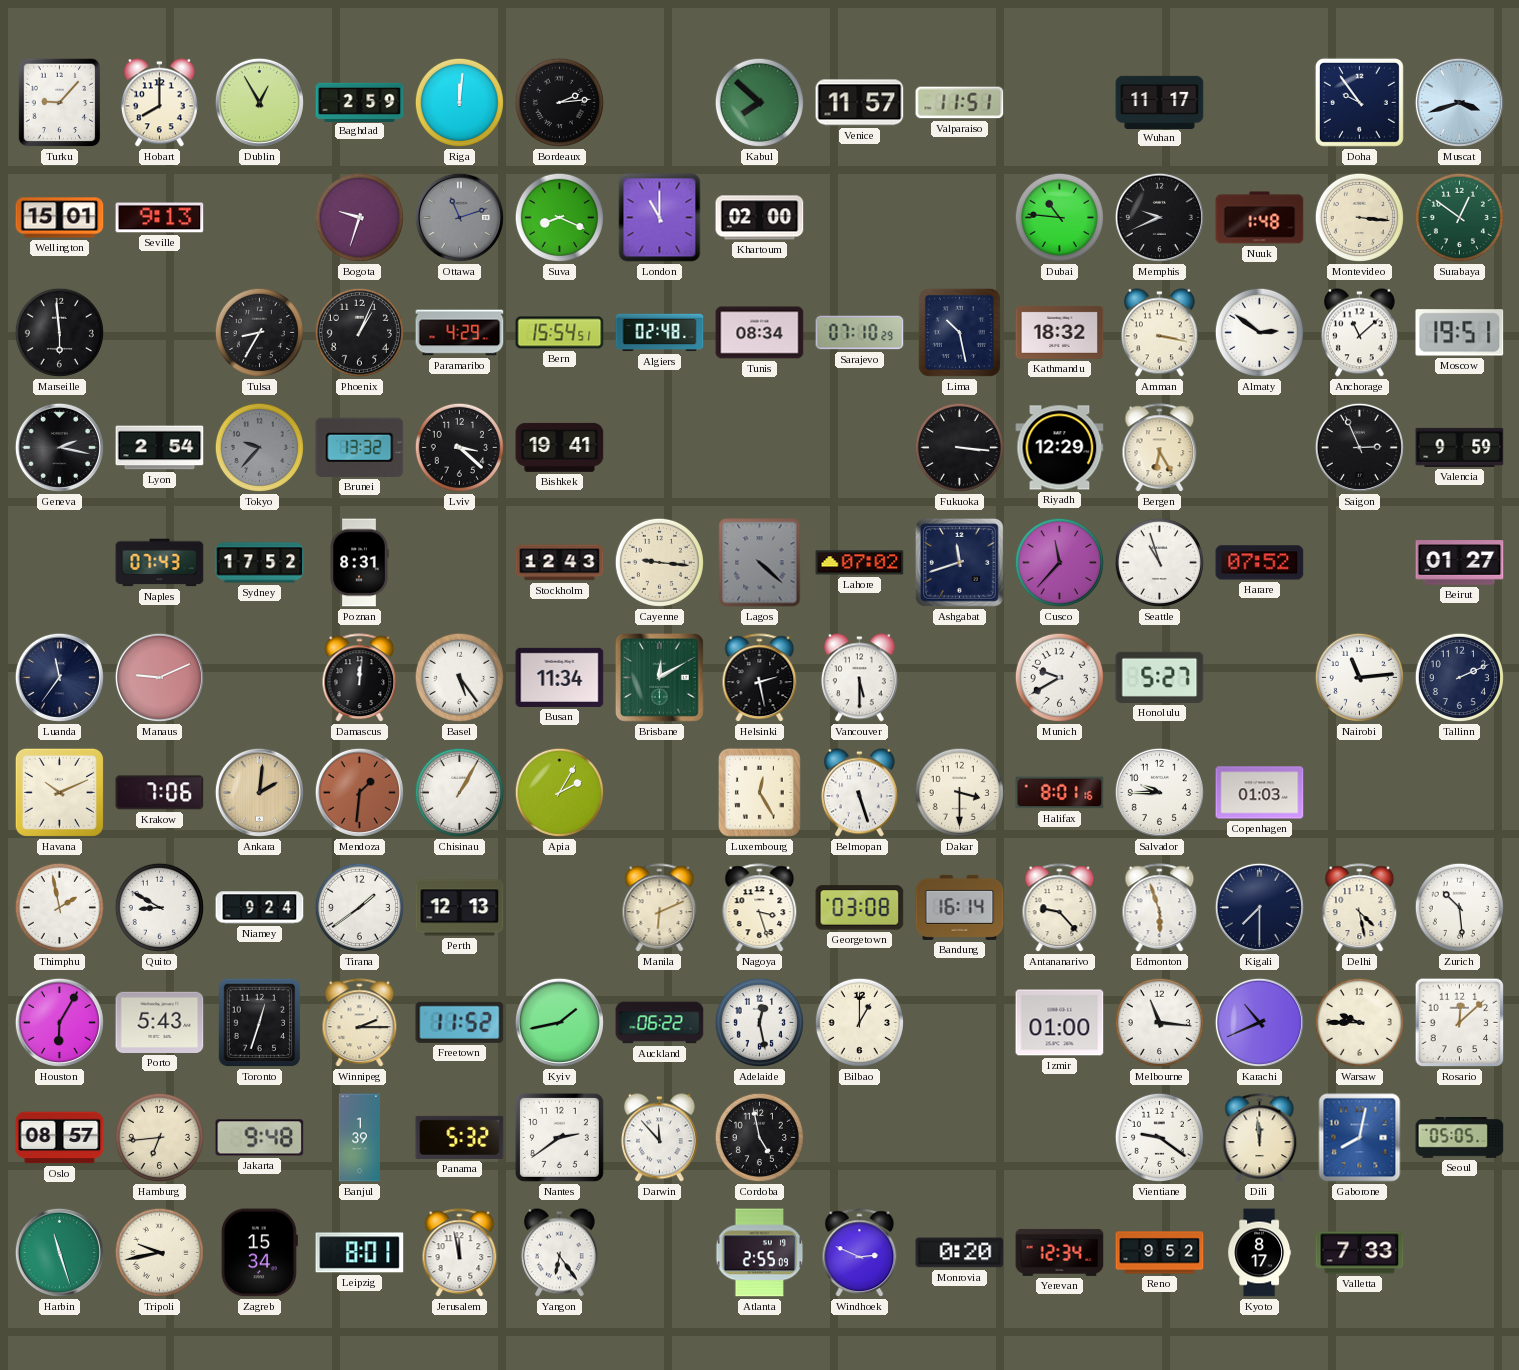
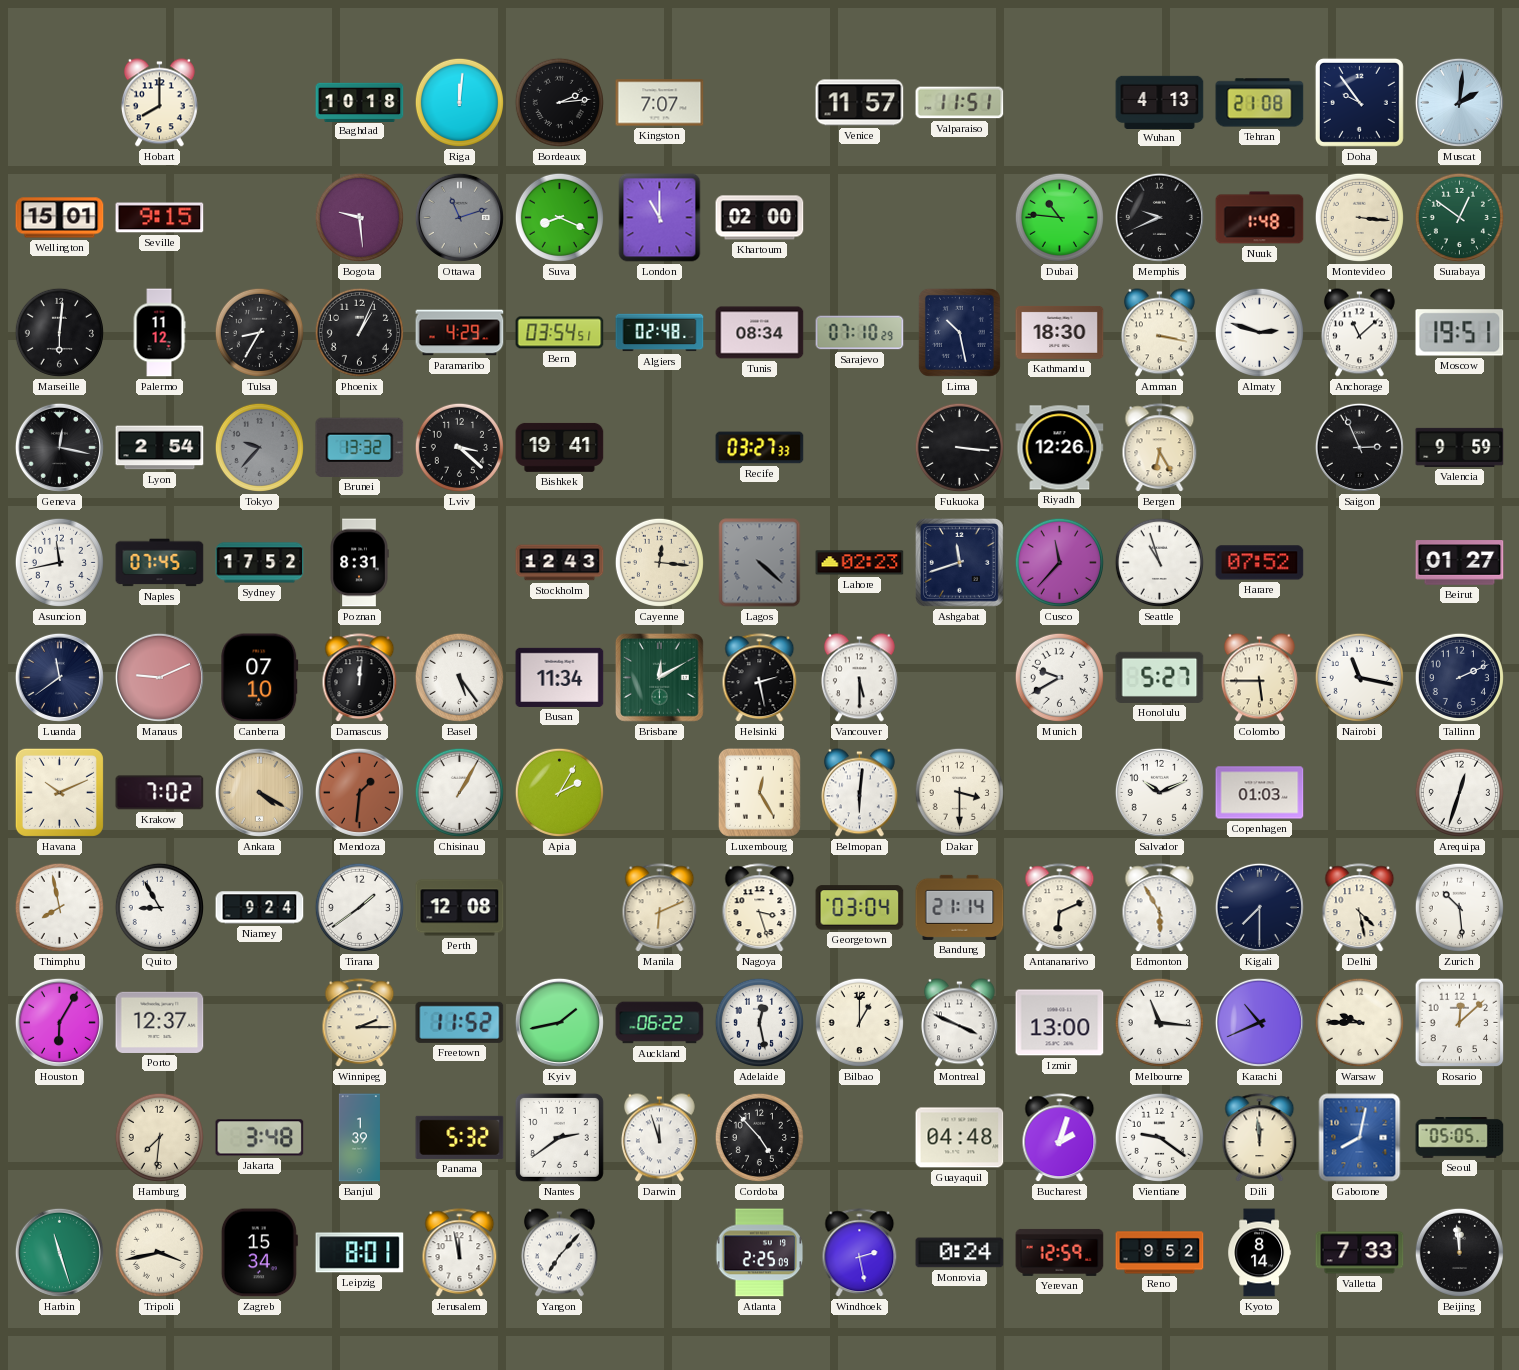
Turku: 9:07 -> none (60, 103)
Dublin: 12:55 -> none (259, 102)
Baghdad: 2:59 -> 10:18 (360, 102)
Kingston: none -> 7:07 (660, 103)
Kabul: 7:52 -> none (759, 102)
Wuhan: 11:17 -> 4:13 (1160, 102)
Tehran: none -> 21:08 (1260, 103)
Muscat: 3:42 -> 2:01 (1459, 102)
Seville: 9:13 -> 9:15 (160, 218)
Bogota: 9:33 -> 9:29 (359, 217)
Marseille: 5:59 -> 6:01 (59, 332)
Palermo: none -> 11:12 (159, 333)
Bern: 15:54 -> 03:54 (560, 333)
Kathmandu: 18:32 -> 18:30 (1060, 332)
Almaty: 2:51 -> 2:48 (1259, 332)
Geneva: 2:17 -> 12:17 (59, 447)
Recife: none -> 03:27 (760, 448)
Riyadh: 12:29 -> 12:26 (1060, 448)
Asuncion: none -> 11:43 (59, 562)
Naples: 07:43 -> 07:45 (160, 563)
Cayenne: 9:16 -> 12:16 (659, 562)
Lahore: 07:02 -> 02:23 (860, 563)
Luanda: 11:36 -> 11:39 (59, 677)
Canberra: none -> 07:10 (260, 678)
Colombo: none -> 5:45 (1259, 678)
Nairobi: 11:14 -> 11:17 (1359, 677)
Krakow: 7:06 -> 7:02 (160, 793)
Ankara: 2:01 -> 4:20 (259, 792)
Belmopan: 5:27 -> 6:01 (859, 793)
Halifax: 8:01 -> none (1060, 793)
Salvador: 9:45 -> 10:11 (1159, 792)
Arequipa: none -> 12:33 (1459, 792)
Thimphu: 1:58 -> 7:58 (59, 907)
Quito: 8:50 -> 8:55 (159, 907)
Perth: 12:13 -> 12:08 (460, 908)
Georgetown: 03:08 -> 03:04 (860, 908)
Bandung: 16:14 -> 21:14 (960, 907)
Antananarivo: 9:23 -> 6:11 (1060, 908)
Edmonton: 5:57 -> 5:55 (1160, 908)
Porto: 5:43 -> 12:37 (160, 1022)
Toronto: 12:33 -> none (260, 1023)
Montreal: none -> 3:49 (959, 1023)
Izmir: 01:00 -> 13:00 (1060, 1023)
Oslo: 08:57 -> none (60, 1138)
Hamburg: 6:44 -> 7:31 (159, 1137)
Jakarta: 9:48 -> 3:48 (260, 1138)
Darwin: 11:53 -> 11:57 (659, 1138)
Cordoba: 4:58 -> 4:53 (759, 1137)
Guayaquil: none -> 04:48 (960, 1138)
Bucharest: none -> 2:03 (1060, 1138)
Tripoli: 9:43 -> 3:43 (159, 1252)
Yangon: 6:24 -> 7:07 (559, 1253)
Atlanta: 2:55 -> 2:25 (760, 1253)
Windhoek: 2:49 -> 2:28 (860, 1253)
Monrovia: 0:20 -> 0:24 (960, 1253)
Yerevan: 12:34 -> 12:59 (1060, 1252)
Kyoto: 8:17 -> 8:14 (1260, 1253)
Beijing: none -> 11:59 (1459, 1252)
